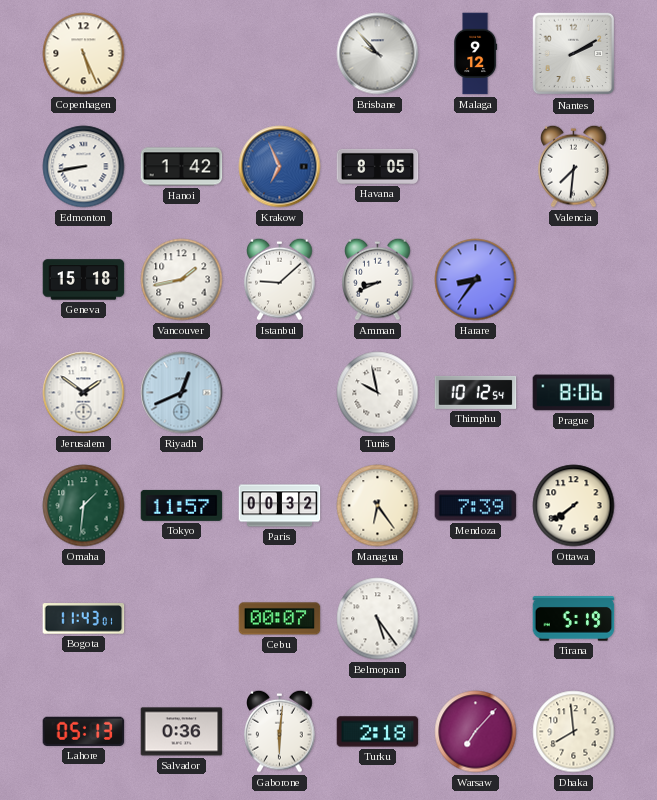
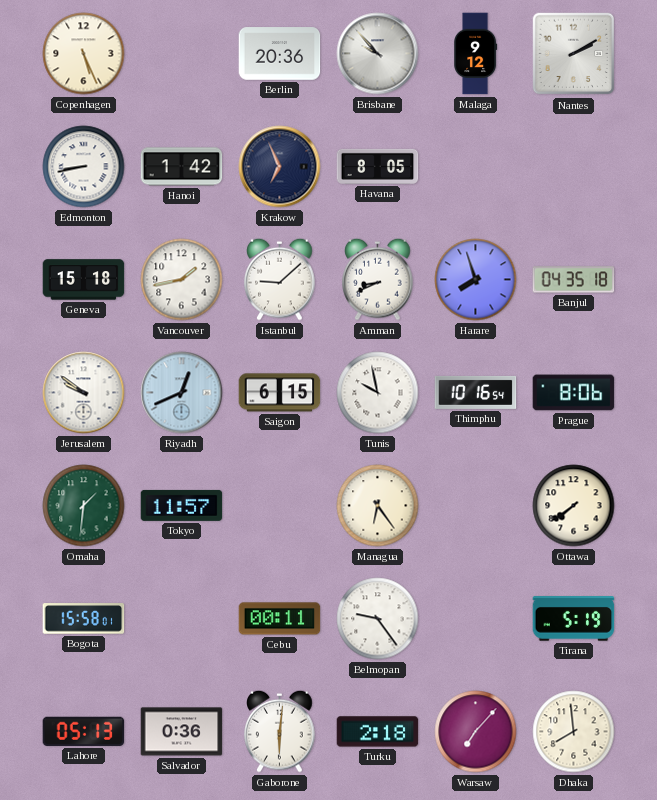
Berlin: none -> 20:36 (280, 54)
Krakow dial: blue -> navy (280, 167)
Valencia: 7:31 -> none (574, 166)
Harare: 8:36 -> 7:57 (476, 280)
Banjul: none -> 04:35 (574, 280)
Jerusalem: 1:51 -> 9:51 (84, 393)
Saigon: none -> 6:15 (280, 393)
Thimphu: 10:12 -> 10:16 (476, 392)
Paris: 00:32 -> none (280, 506)
Mendoza: 7:39 -> none (476, 506)
Bogota: 11:43 -> 15:58 (84, 619)
Cebu: 00:07 -> 00:11 (280, 619)
Belmopan: 5:24 -> 9:24 (378, 619)
